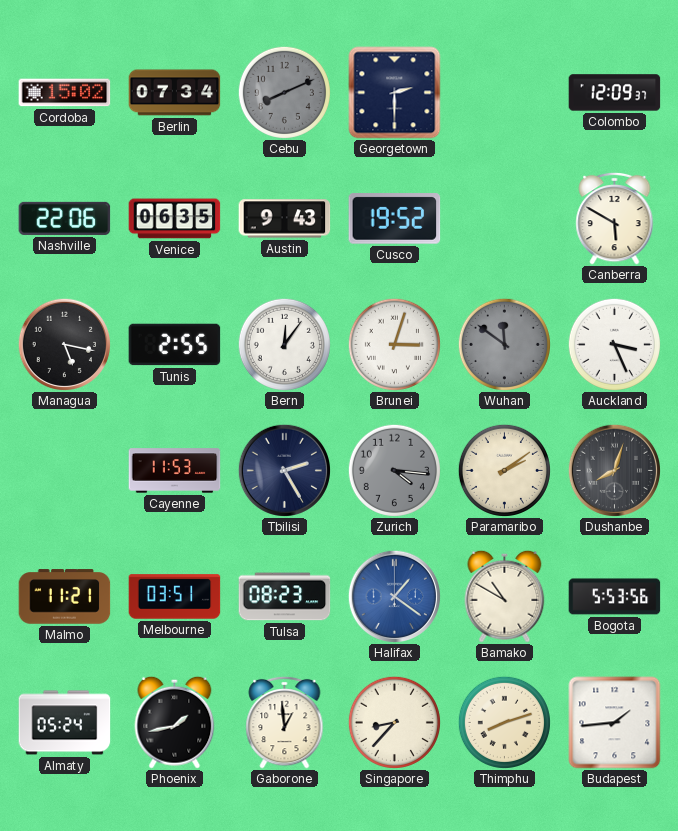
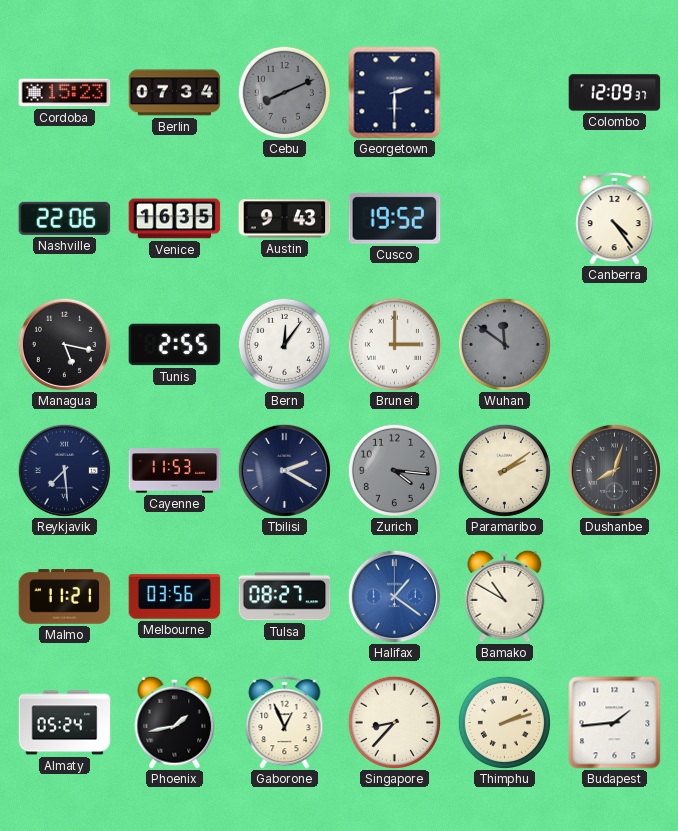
Cordoba: 15:02 -> 15:23 (65, 93)
Venice: 06:35 -> 16:35 (175, 219)
Canberra: 5:50 -> 4:24 (615, 218)
Brunei: 3:03 -> 3:00 (394, 344)
Auckland: 3:26 -> none (614, 344)
Reykjavik: none -> 7:29 (64, 470)
Tbilisi: 2:25 -> 2:20 (284, 470)
Melbourne: 03:51 -> 03:56 (175, 597)
Tulsa: 08:23 -> 08:27 (285, 597)
Bogota: 5:53 -> none (615, 597)
Gaborone: 12:59 -> 12:56 (285, 722)
Thimphu: 8:12 -> 2:12 (504, 722)
